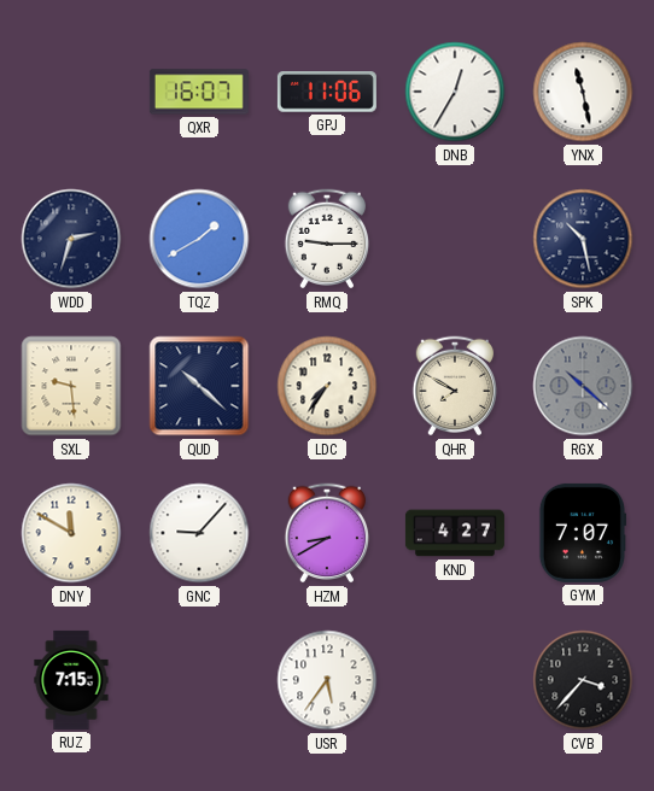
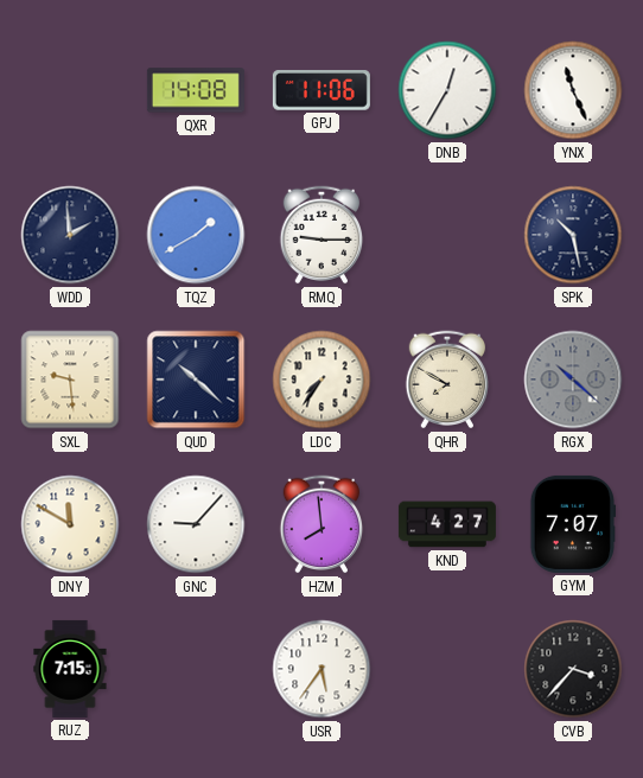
QXR: 16:07 -> 14:08 (196, 90)
YNX: 11:28 -> 11:26 (573, 90)
WDD: 2:33 -> 1:59 (70, 235)
HZM: 8:40 -> 7:59 (321, 524)
